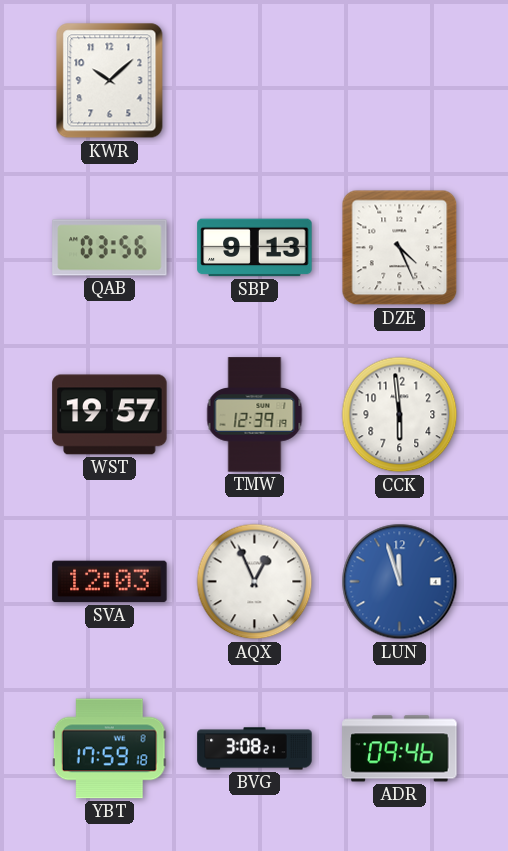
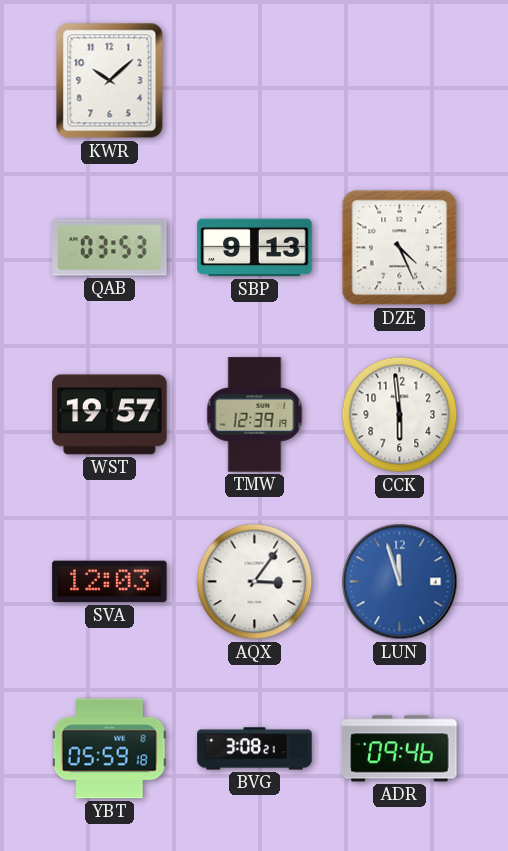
QAB: 03:56 -> 03:53 (110, 248)
AQX: 12:56 -> 3:06 (255, 582)
YBT: 17:59 -> 05:59 (109, 749)
